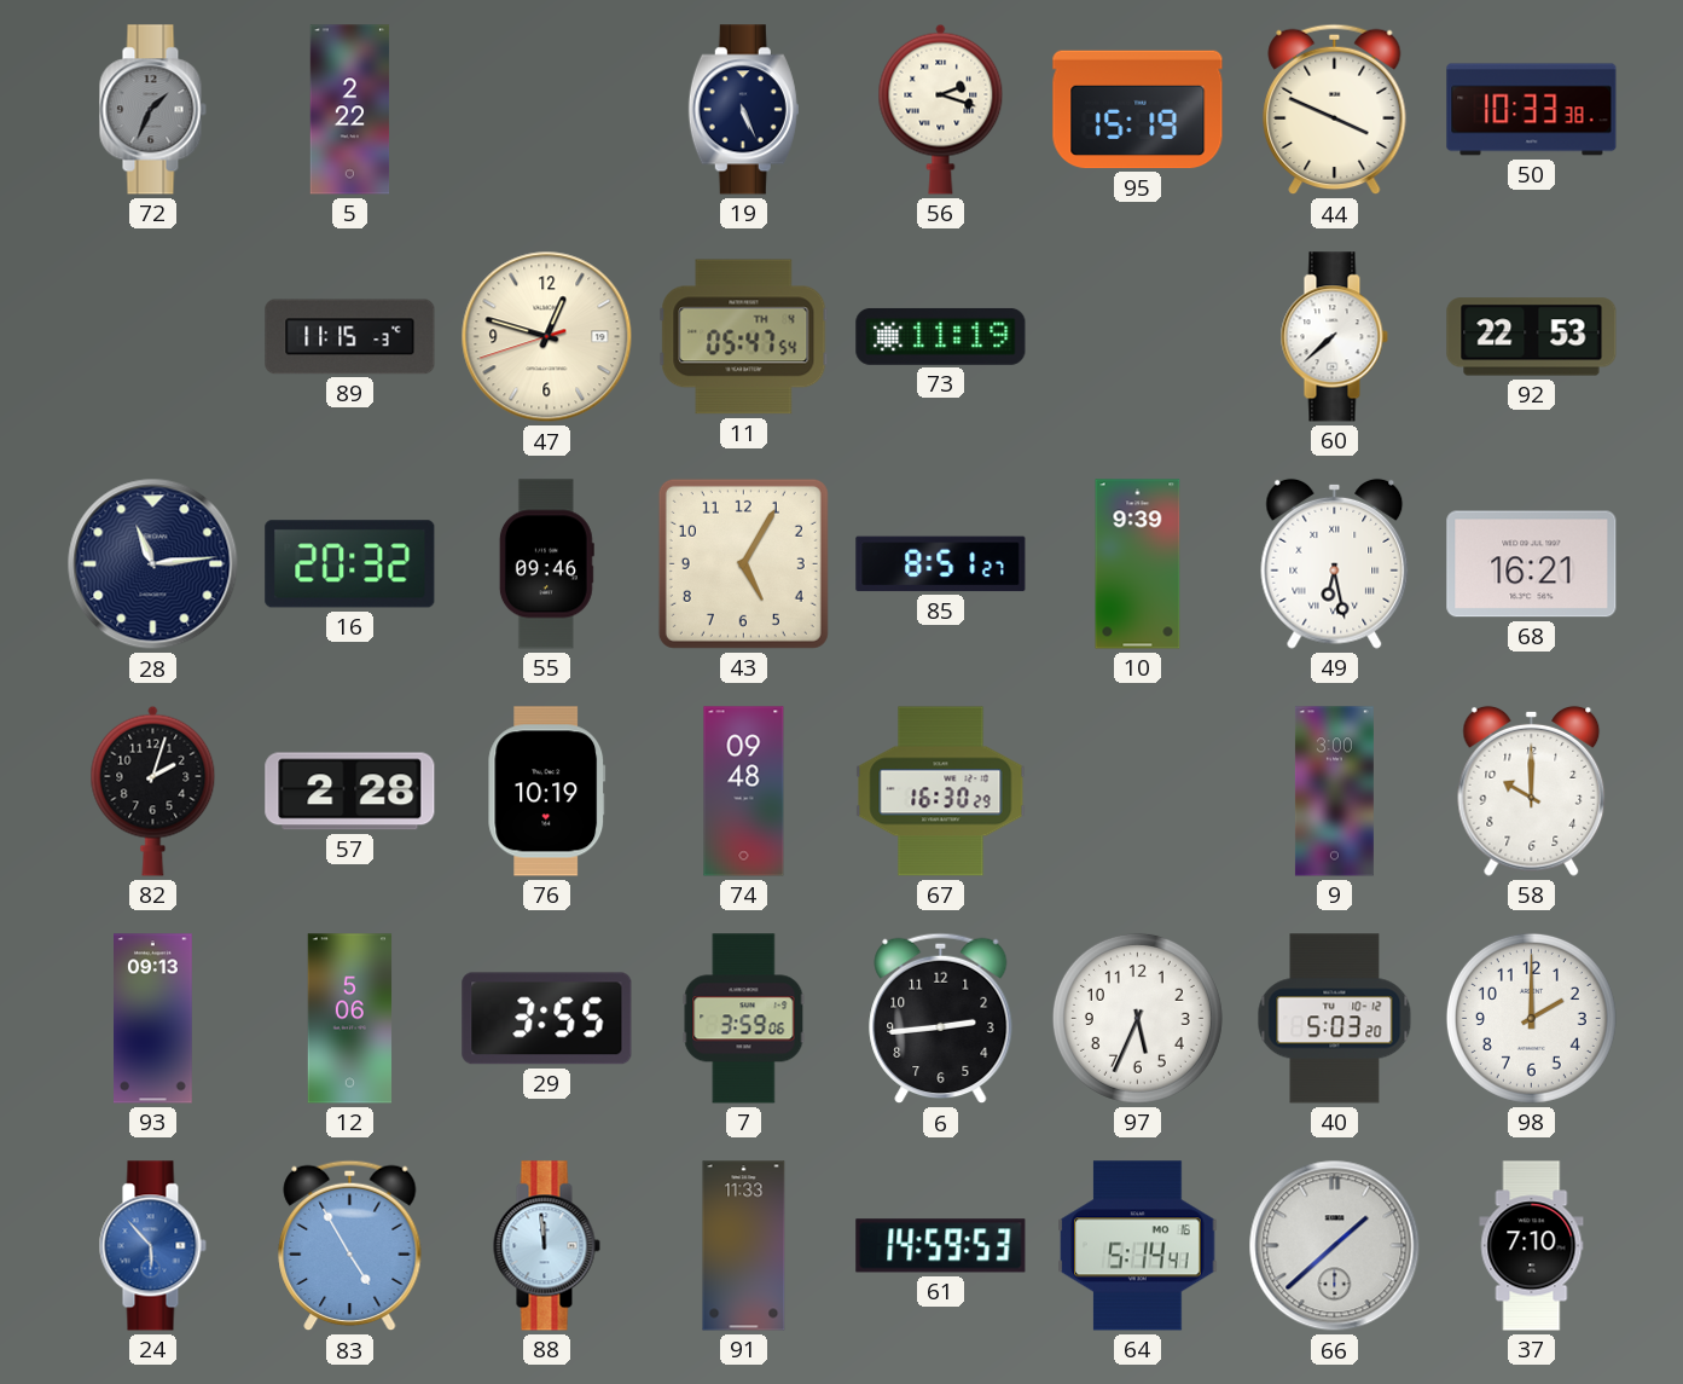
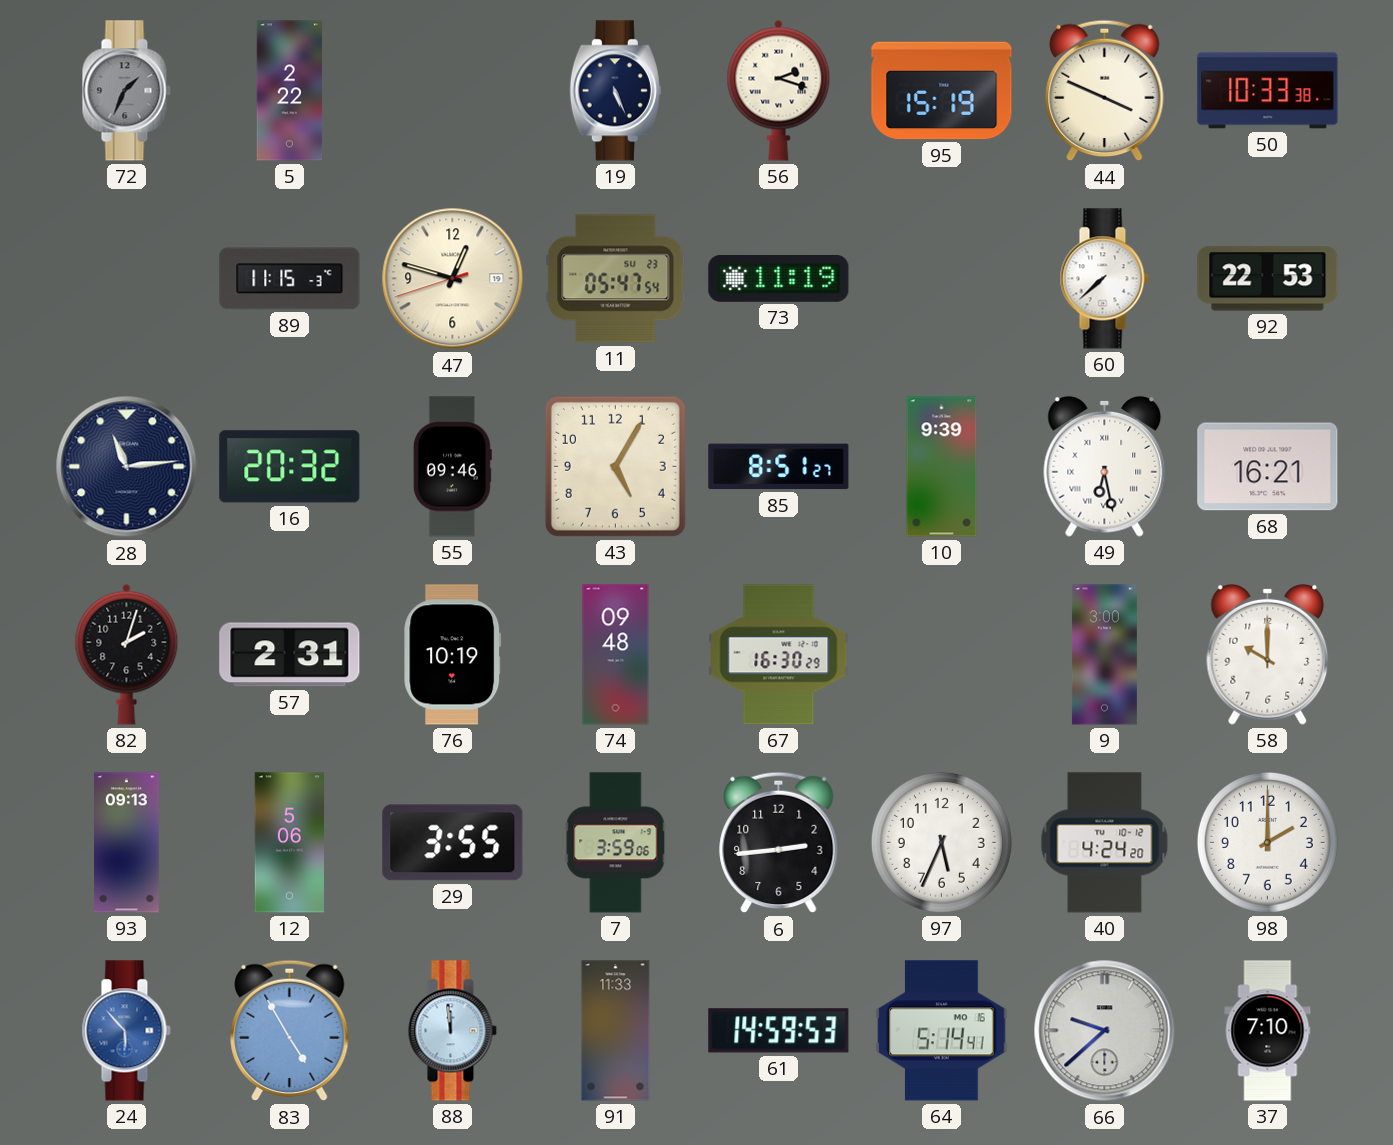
11 date: TH 4 -> SU 23 (616, 279)
57: 2:28 -> 2:31 (290, 655)
40: 5:03 -> 4:24 (1105, 843)
66: 1:38 -> 9:38 (1105, 1031)
